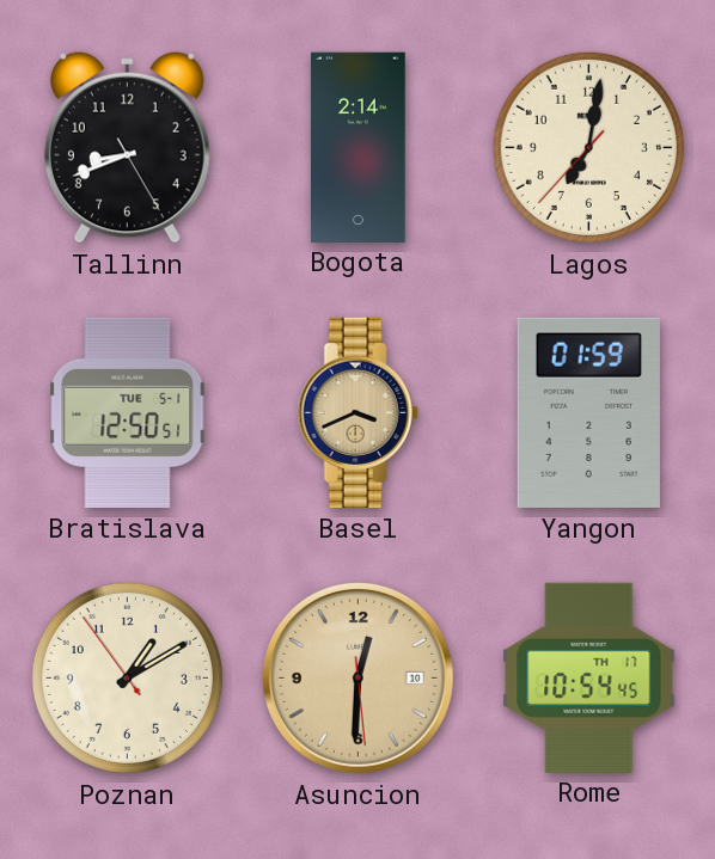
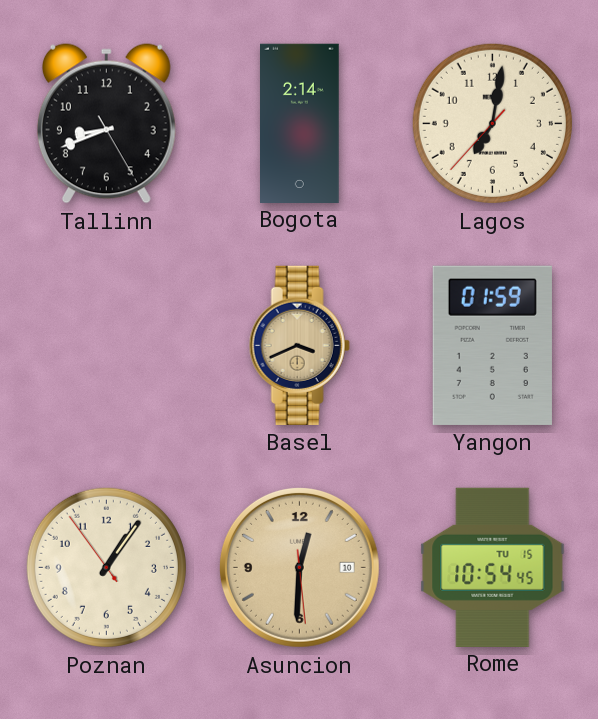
Bratislava: 12:50 -> none (128, 412)
Poznan: 1:09 -> 1:05 (106, 567)
Rome date: TH 17 -> TU 15 (493, 567)
